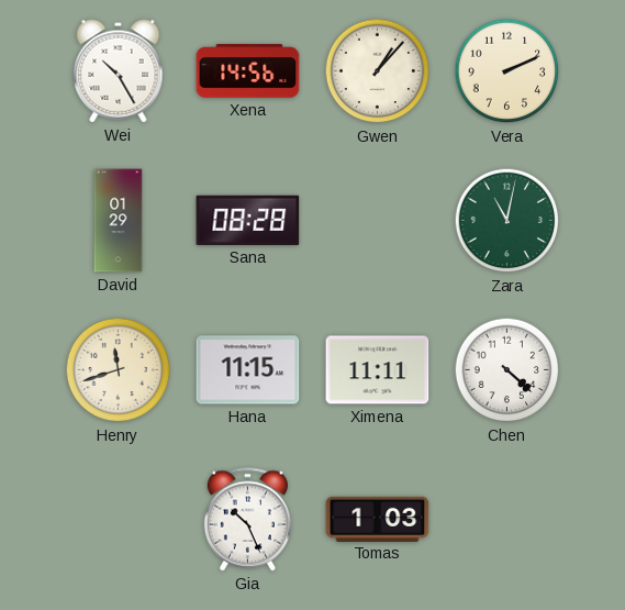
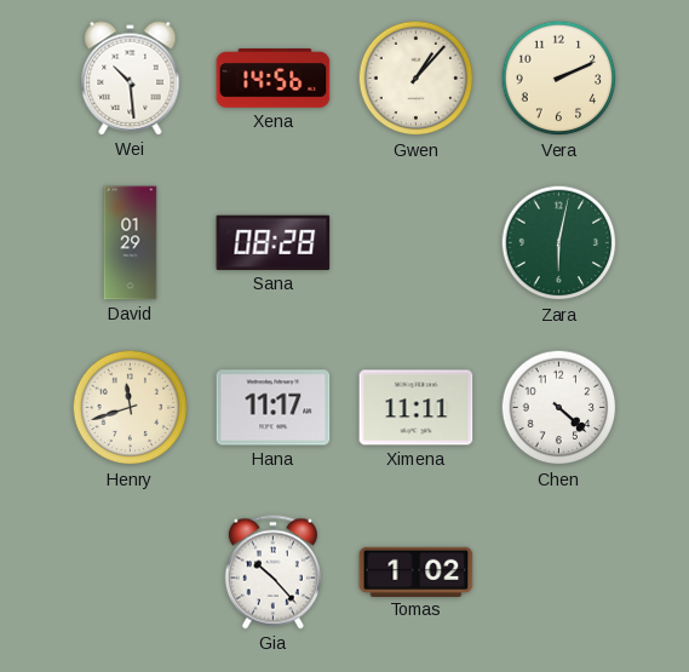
Wei: 10:25 -> 10:29 (131, 79)
Zara: 11:02 -> 6:02 (559, 243)
Hana: 11:15 -> 11:17 (274, 408)
Gia: 10:26 -> 10:23 (272, 573)
Tomas: 1:03 -> 1:02 (417, 572)
